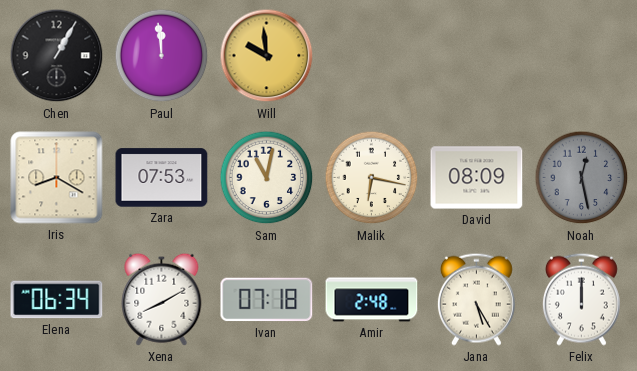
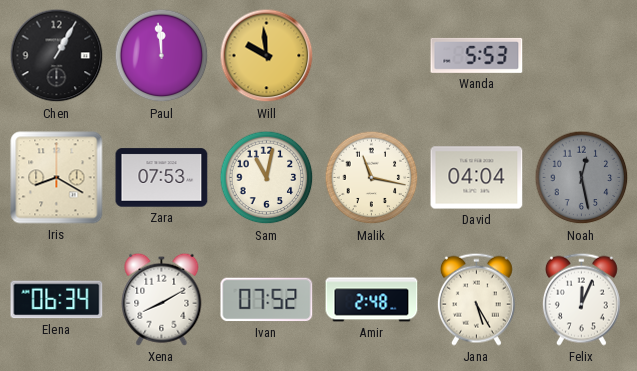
Wanda: none -> 5:53 (477, 55)
Malik: 6:17 -> 11:17 (372, 178)
David: 08:09 -> 04:04 (477, 178)
Ivan: 07:18 -> 07:52 (267, 300)
Felix: 12:00 -> 12:04 (581, 299)
